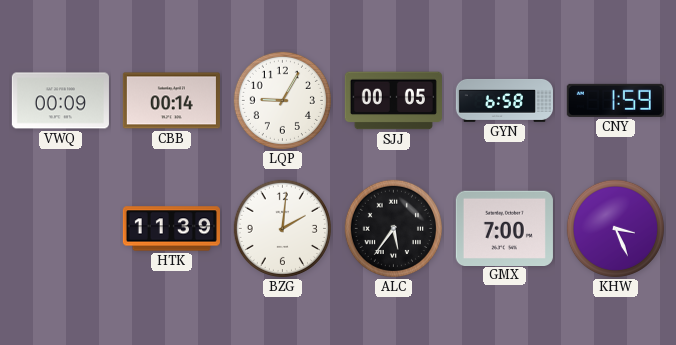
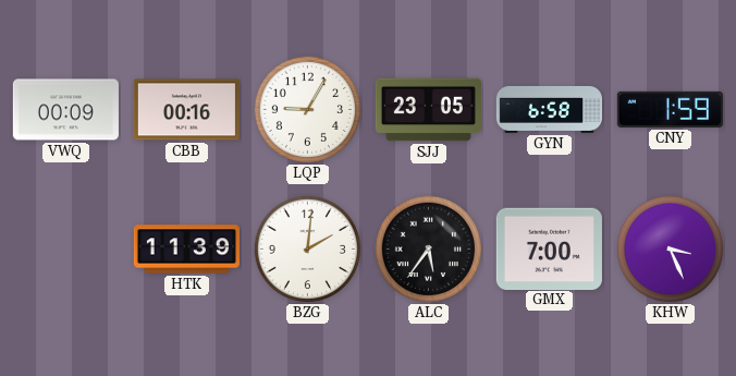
CBB: 00:14 -> 00:16 (186, 110)
SJJ: 00:05 -> 23:05 (428, 110)
